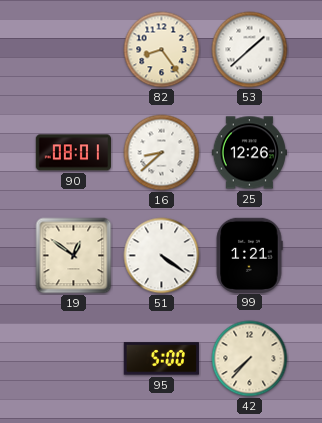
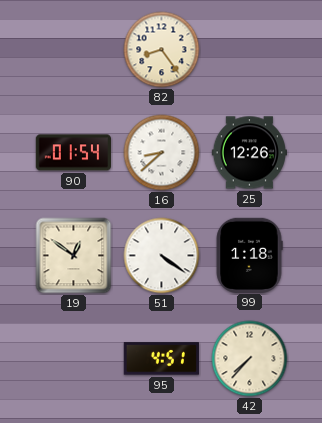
53: 1:38 -> none (250, 50)
90: 08:01 -> 01:54 (73, 153)
99: 1:21 -> 1:18 (249, 255)
95: 5:00 -> 4:51 (161, 359)
